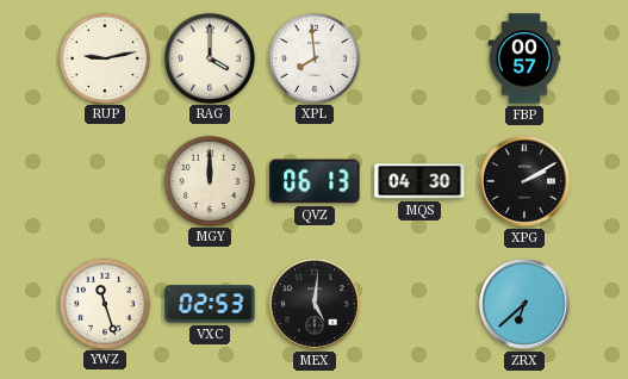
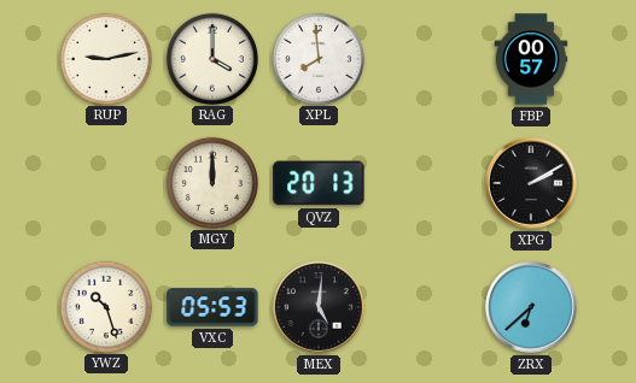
QVZ: 06:13 -> 20:13 (319, 183)
MQS: 04:30 -> none (419, 181)
YWZ: 11:27 -> 10:27 (105, 306)
VXC: 02:53 -> 05:53 (212, 307)
